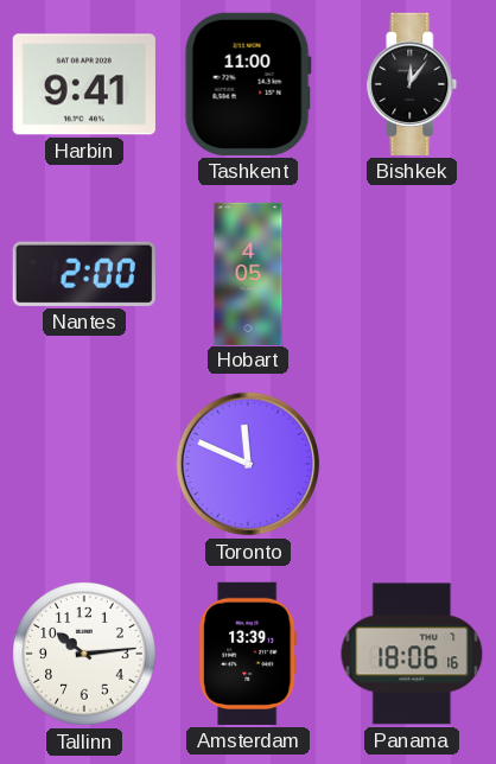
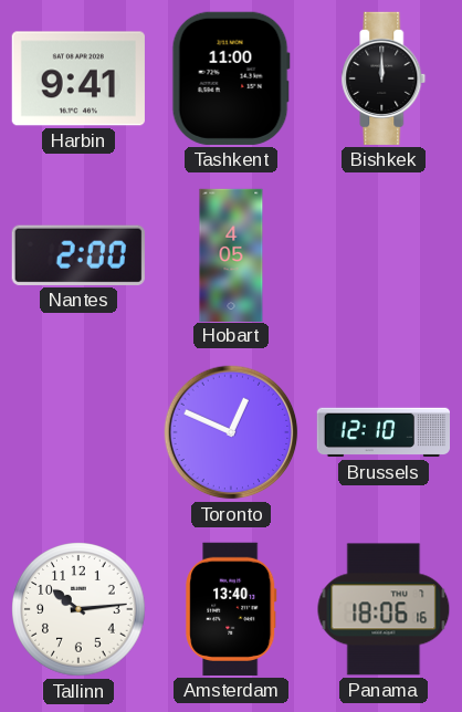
Bishkek: 12:06 -> 12:00 (384, 78)
Toronto: 11:49 -> 12:49 (231, 432)
Brussels: none -> 12:10 (382, 432)
Amsterdam: 13:39 -> 13:40 (231, 609)
